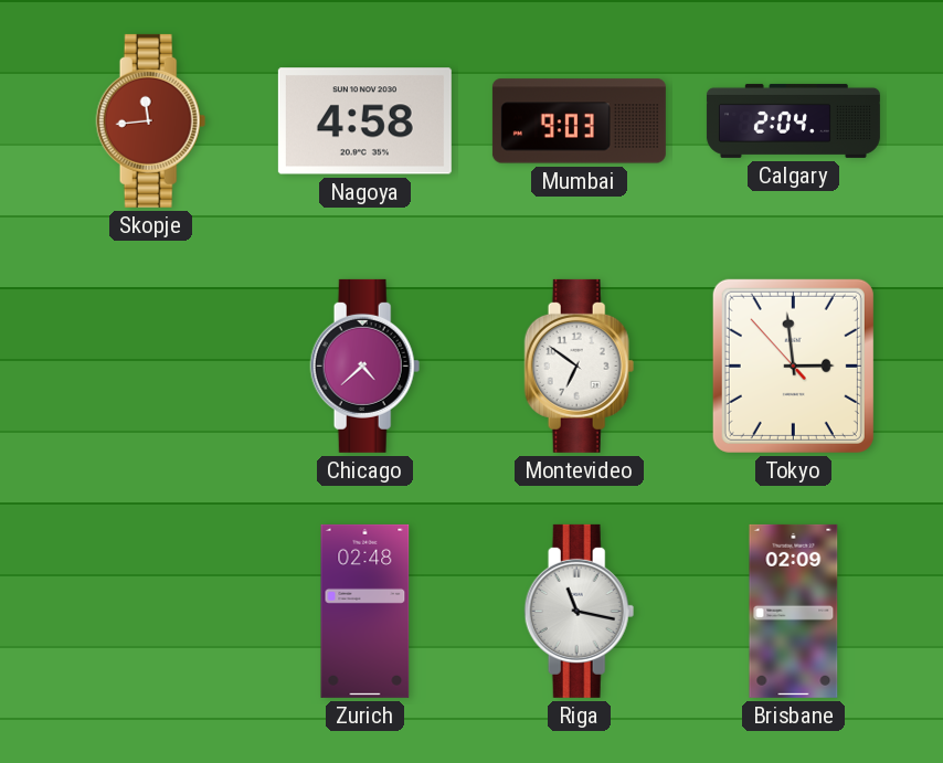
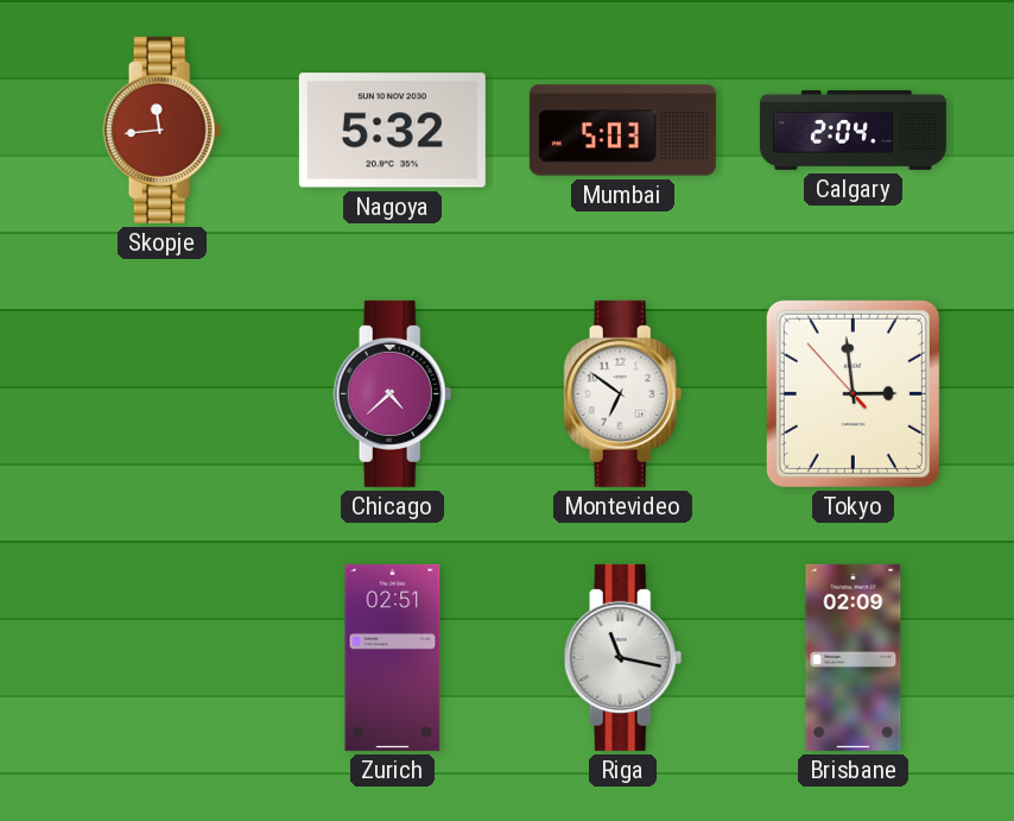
Nagoya: 4:58 -> 5:32 (392, 131)
Mumbai: 9:03 -> 5:03 (622, 131)
Zurich: 02:48 -> 02:51 (393, 657)
